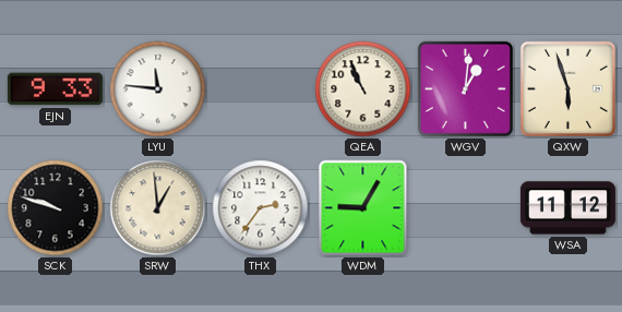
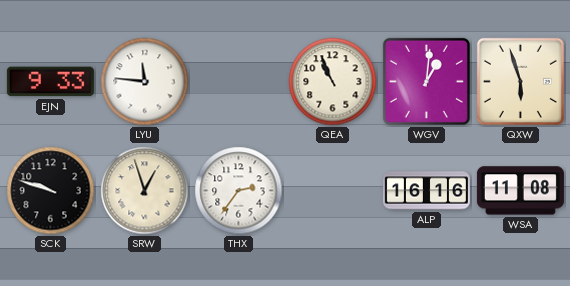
SRW: 12:59 -> 12:57 (145, 191)
WDM: 9:05 -> none (363, 208)
ALP: none -> 16:16 (426, 191)
WSA: 11:12 -> 11:08 (520, 191)
